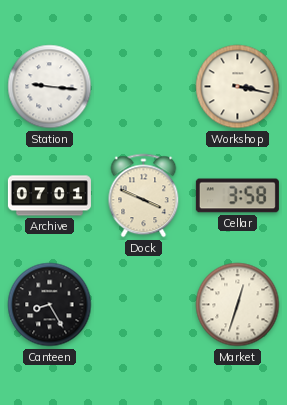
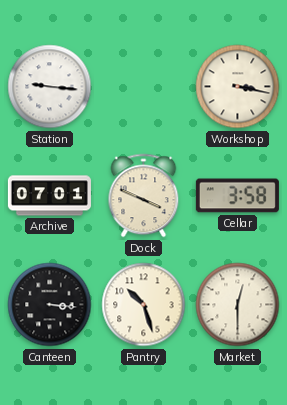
Canteen: 8:25 -> 3:16 (50, 305)
Pantry: none -> 10:27 (144, 305)
Market: 12:33 -> 12:30 (238, 305)
